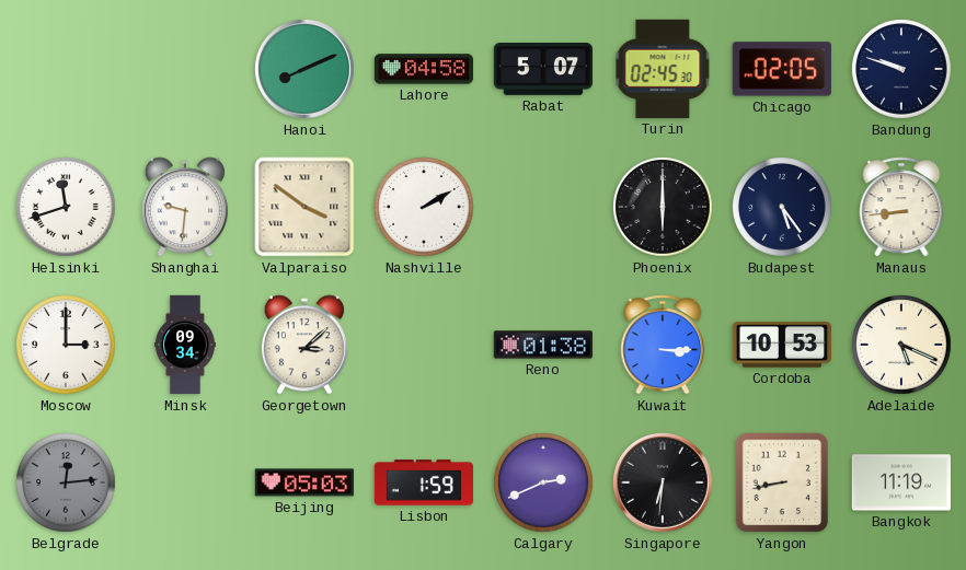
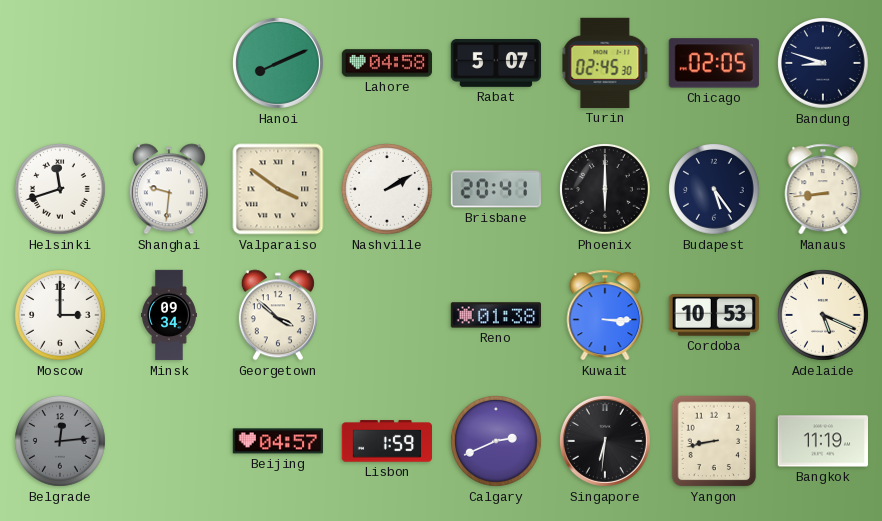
Bandung: 9:48 -> 8:48 (824, 64)
Brisbane: none -> 20:41 (495, 189)
Georgetown: 3:08 -> 3:52 (278, 315)
Beijing: 05:03 -> 04:57 (277, 441)
